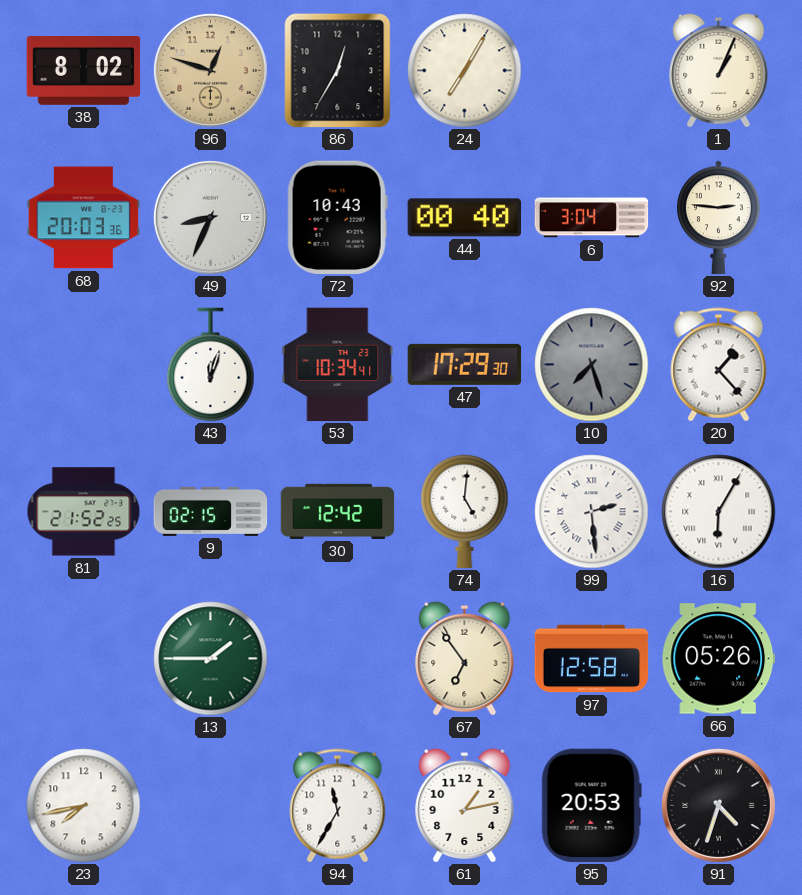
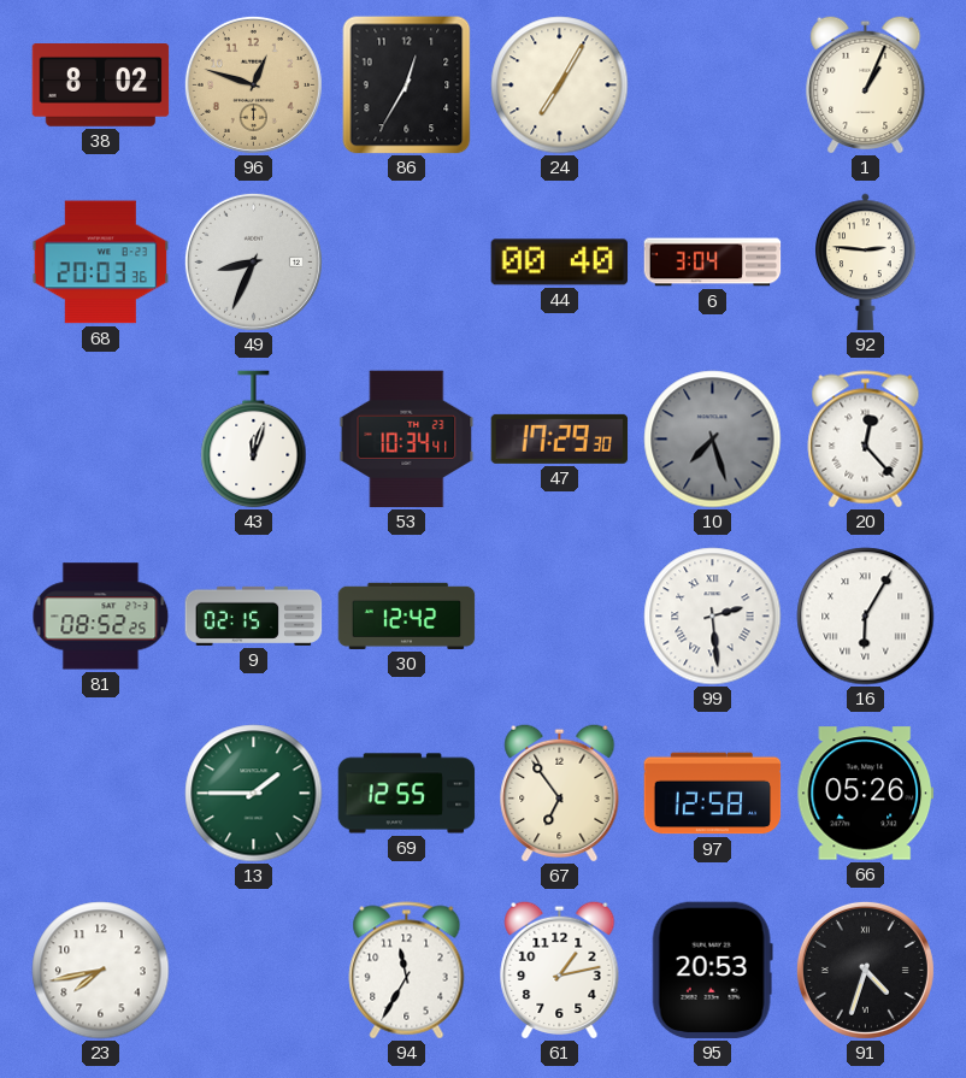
72: 10:43 -> none (337, 218)
20: 1:23 -> 12:23 (866, 440)
81: 21:52 -> 08:52 (101, 617)
74: 5:01 -> none (465, 512)
69: none -> 12:55 (407, 794)
